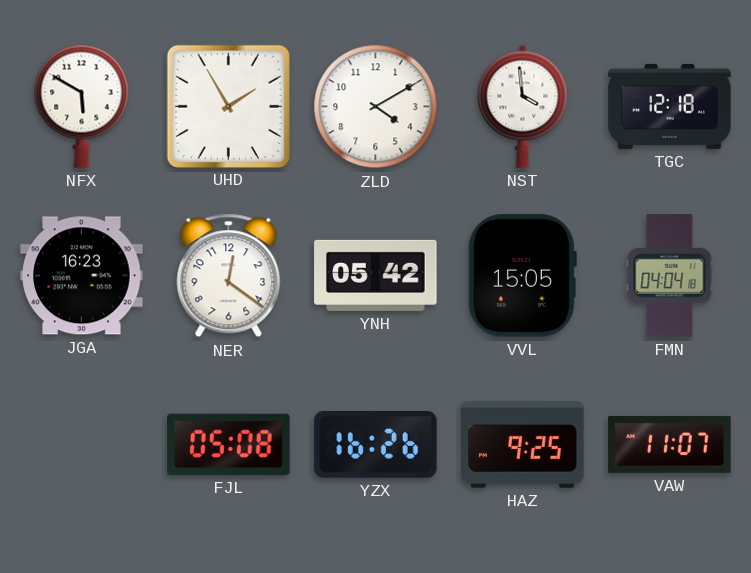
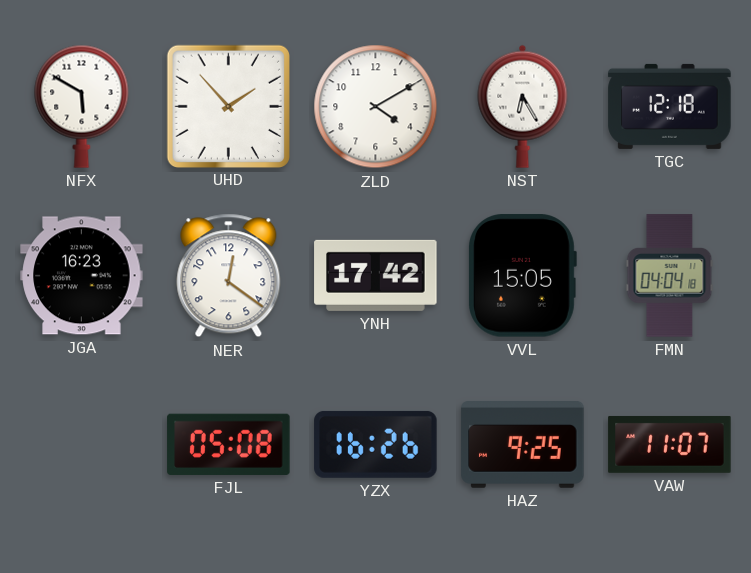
UHD: 1:55 -> 1:53 (228, 106)
NST: 3:59 -> 6:25 (523, 106)
YNH: 05:42 -> 17:42 (376, 275)
